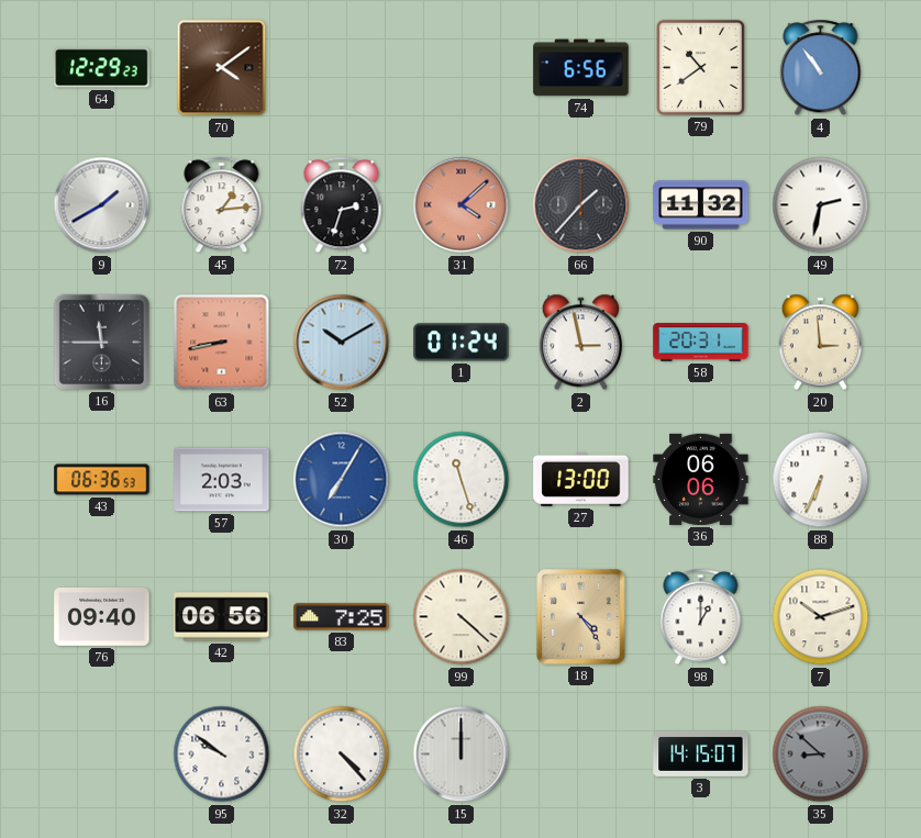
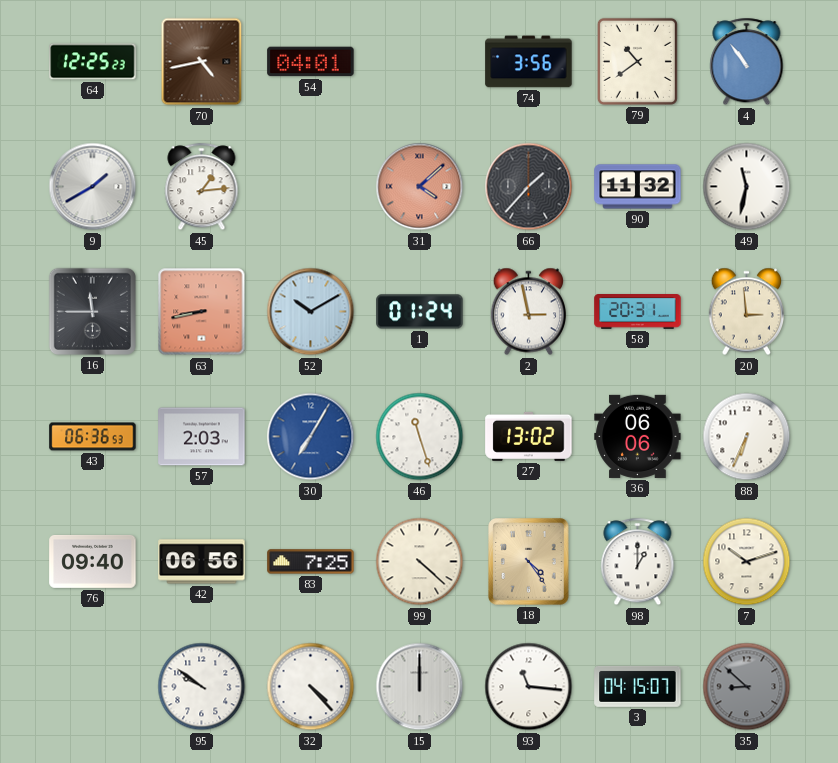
64: 12:29 -> 12:25 (93, 62)
70: 4:09 -> 4:43 (202, 62)
54: none -> 04:01 (311, 62)
74: 6:56 -> 3:56 (529, 62)
72: 2:33 -> none (342, 205)
49: 2:32 -> 11:32 (747, 187)
27: 13:00 -> 13:02 (529, 436)
93: none -> 11:16 (529, 687)
3: 14:15 -> 04:15 (638, 686)
